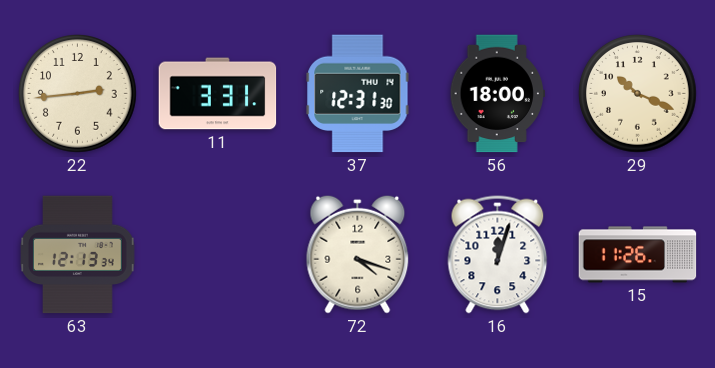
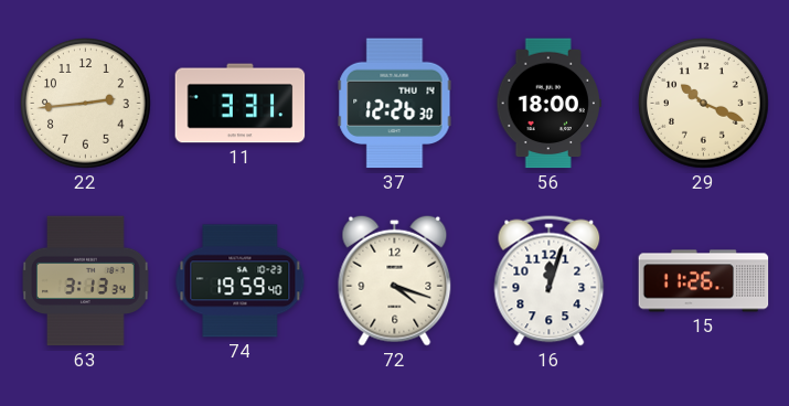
37: 12:31 -> 12:26 (395, 104)
63: 12:13 -> 3:13 (86, 281)
74: none -> 19:59 (241, 281)
